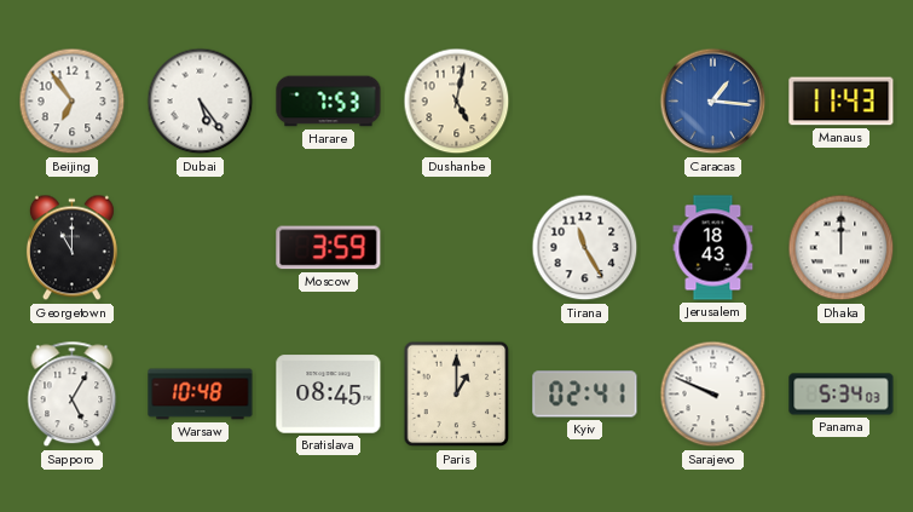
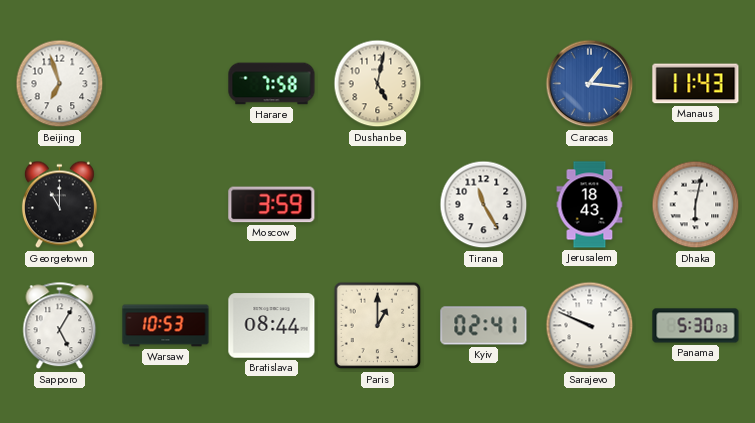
Beijing: 6:54 -> 6:57 (60, 84)
Dubai: 5:24 -> none (201, 102)
Harare: 7:53 -> 7:58 (272, 84)
Dhaka: 12:00 -> 6:02 (696, 205)
Warsaw: 10:48 -> 10:53 (166, 326)
Bratislava: 08:45 -> 08:44 (272, 326)
Panama: 5:34 -> 5:30 (696, 326)
